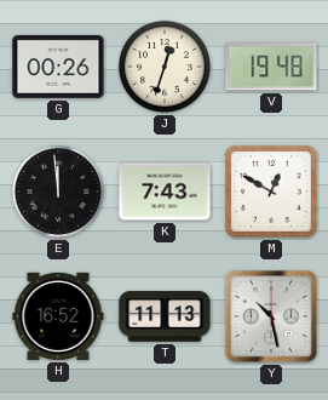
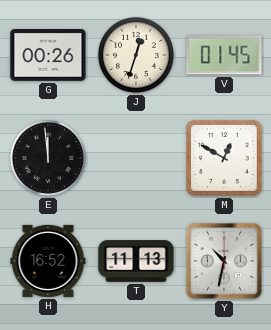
V: 19:48 -> 01:45 (224, 55)
K: 7:43 -> none (165, 192)
Y: 10:28 -> 10:32 (224, 261)
